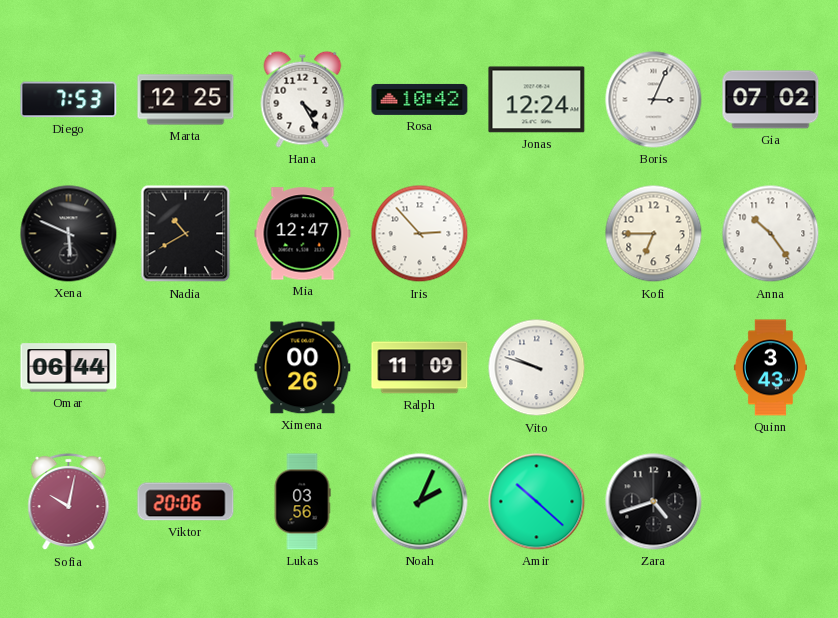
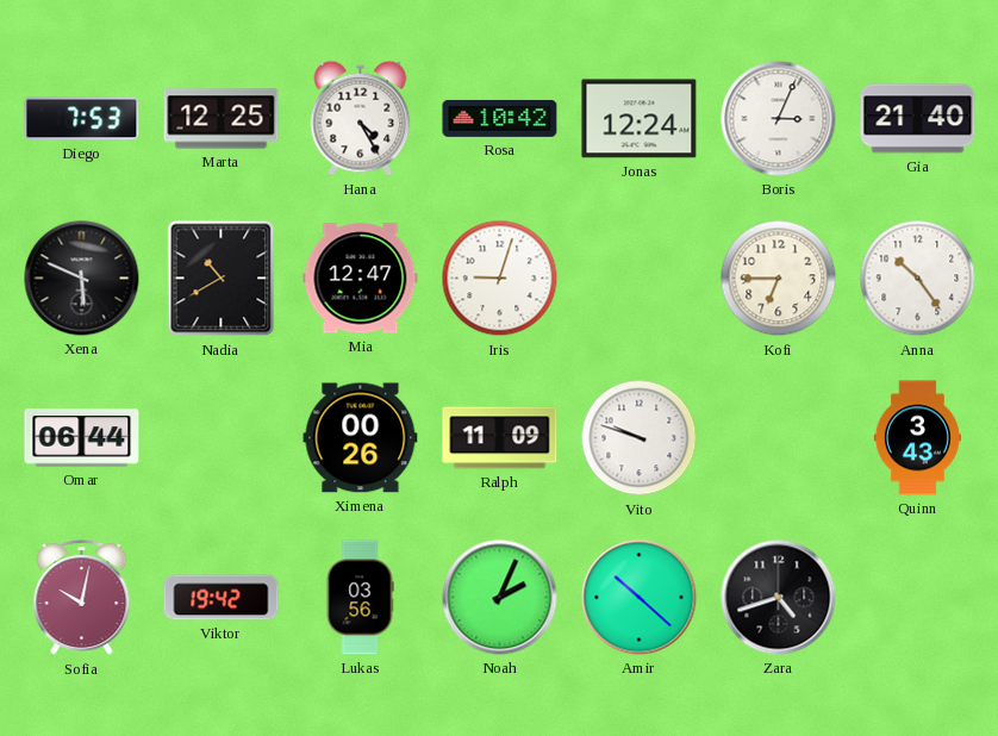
Gia: 07:02 -> 21:40 (918, 119)
Iris: 2:53 -> 9:03 (500, 279)
Viktor: 20:06 -> 19:42 (222, 598)
